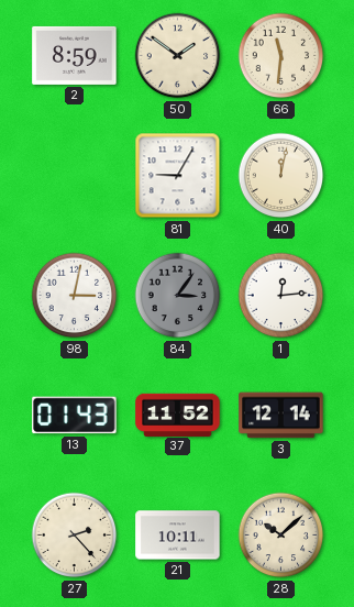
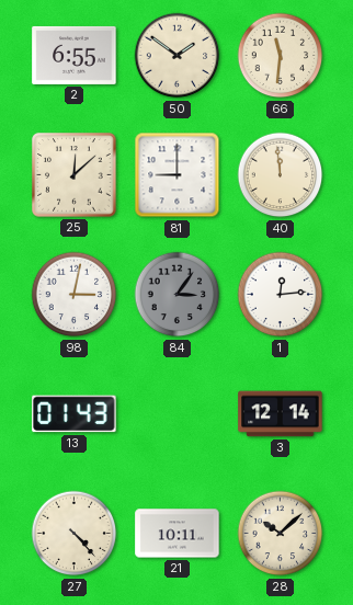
2: 8:59 -> 6:55 (75, 55)
25: none -> 12:08 (75, 175)
81: 9:05 -> 9:00 (178, 175)
40: 12:02 -> 11:59 (281, 175)
37: 11:52 -> none (178, 415)
27: 2:23 -> 4:23 (75, 534)
